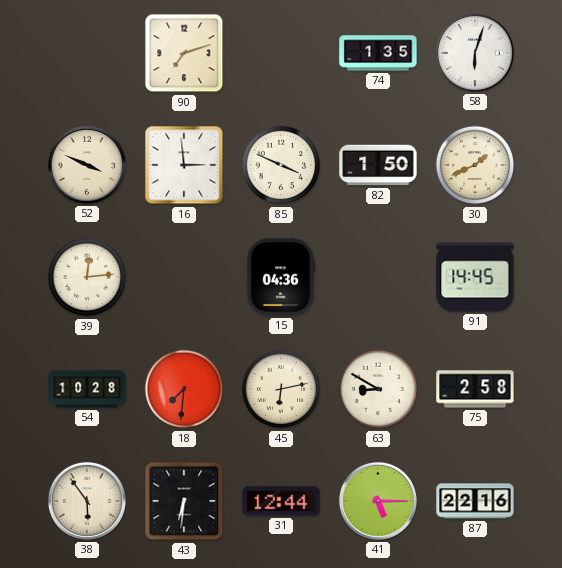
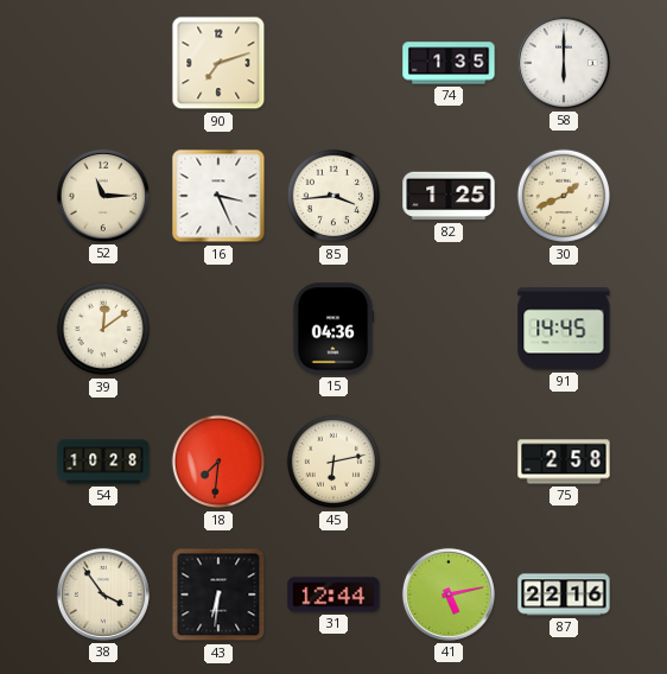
58: 6:03 -> 6:00 (564, 63)
52: 3:49 -> 11:15 (103, 196)
16: 2:59 -> 3:26 (218, 196)
85: 3:49 -> 3:44 (333, 196)
82: 1:50 -> 1:25 (449, 196)
39: 12:14 -> 12:09 (103, 329)
63: 8:50 -> none (378, 389)
38: 5:54 -> 3:54 (103, 594)
41: 5:15 -> 5:13 (449, 594)
